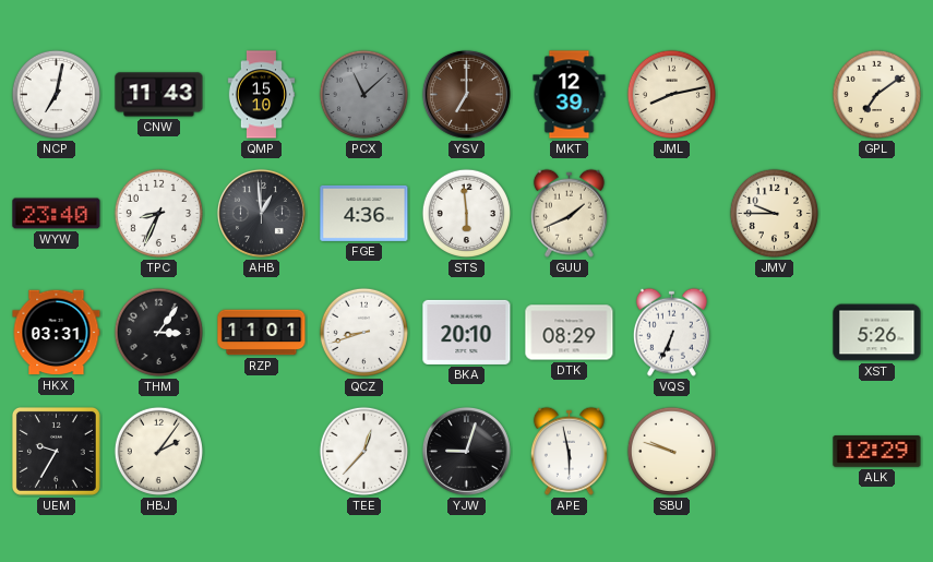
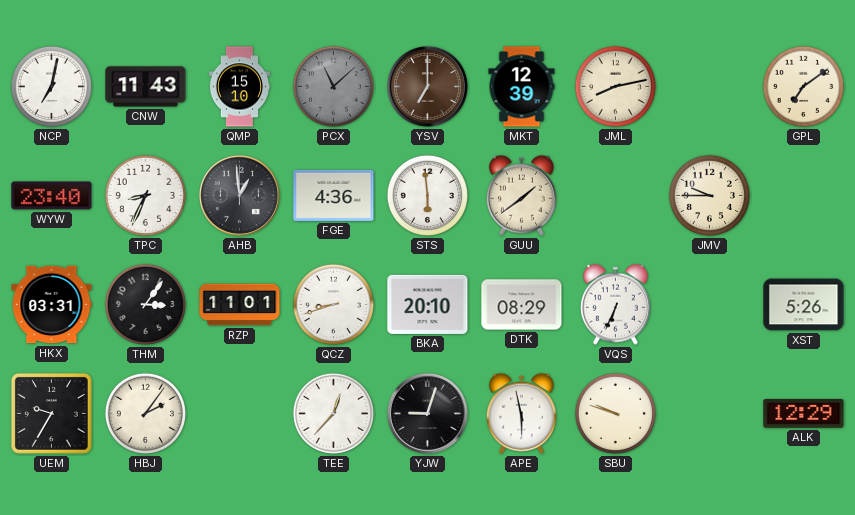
GUU: 1:41 -> 1:39 (521, 195)
